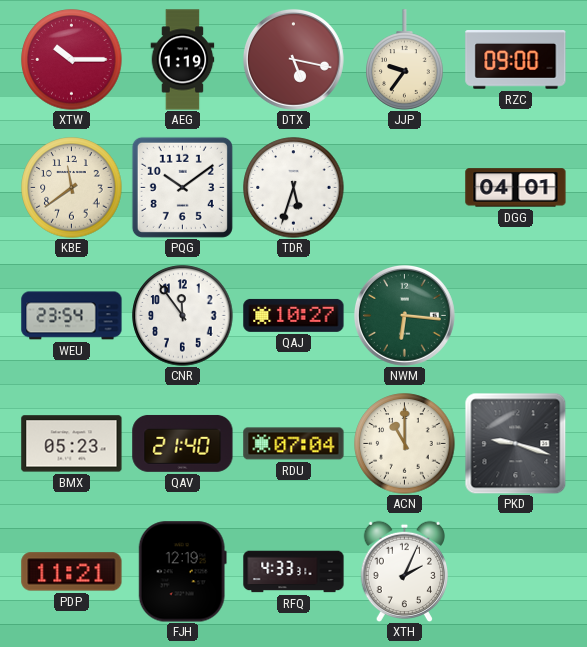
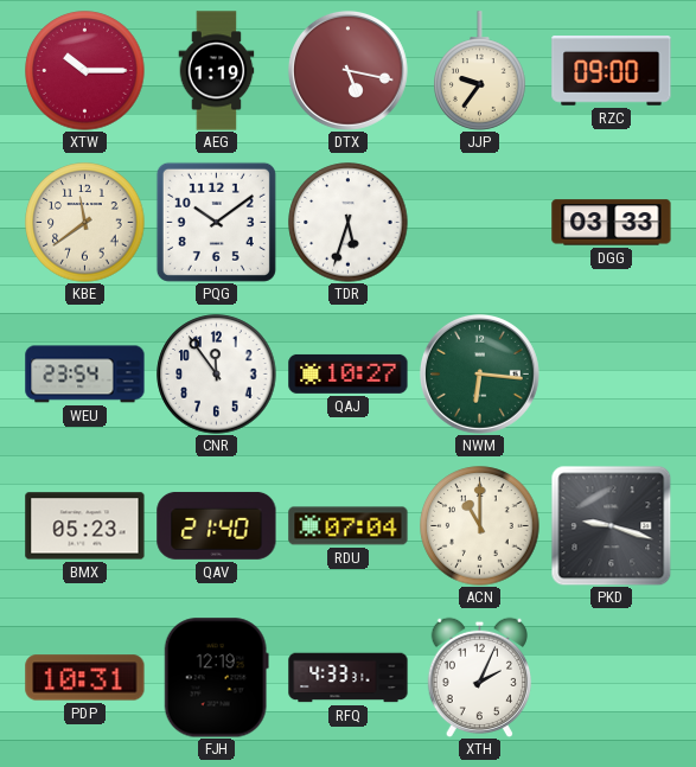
DGG: 04:01 -> 03:33 (612, 223)
PDP: 11:21 -> 10:31 (85, 678)
